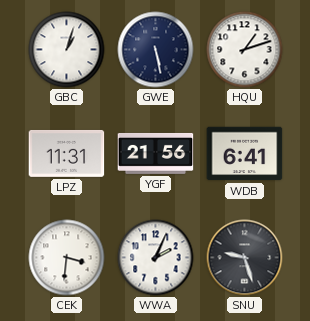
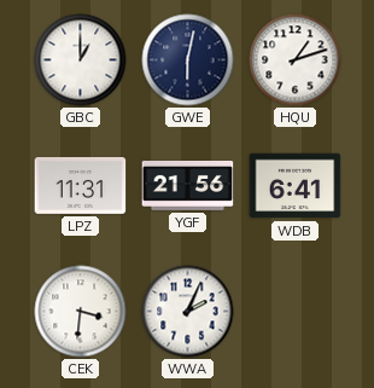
GBC: 1:03 -> 1:00 (81, 60)
GWE: 5:28 -> 6:02 (188, 60)
SNU: 9:27 -> none (245, 258)
